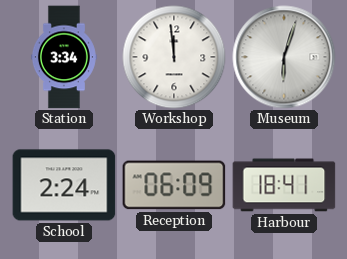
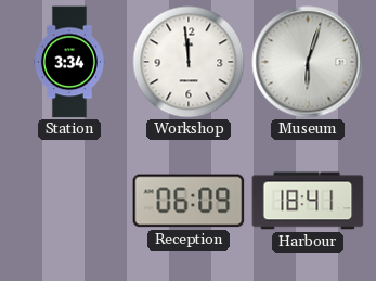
School: 2:24 -> none (64, 185)
